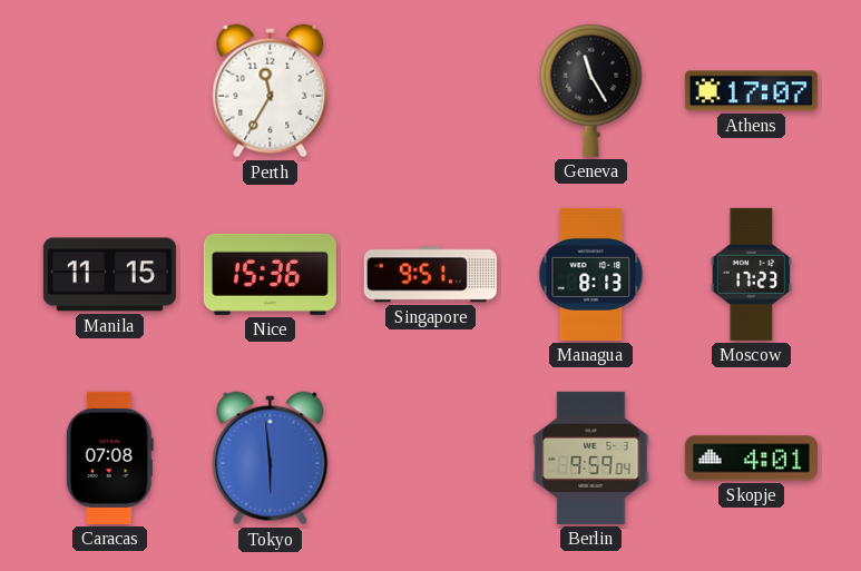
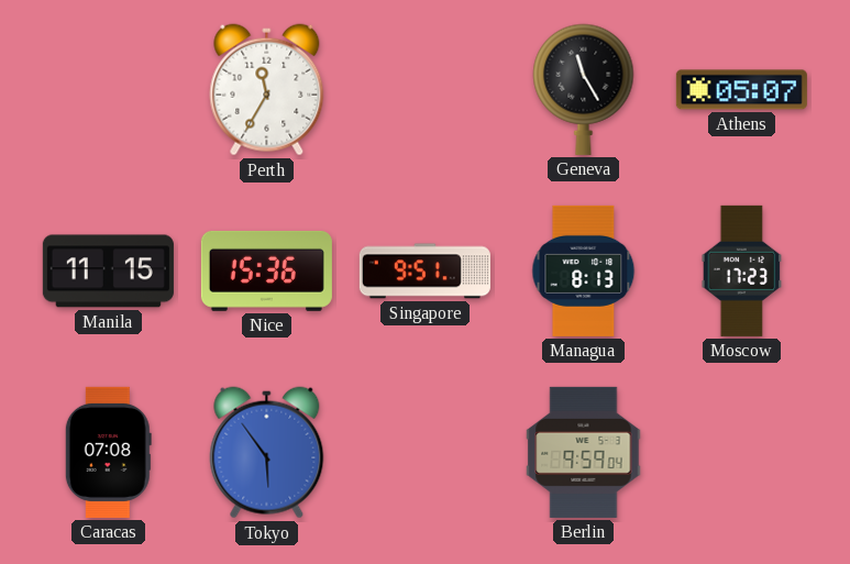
Athens: 17:07 -> 05:07 (741, 90)
Tokyo: 5:59 -> 5:54 (267, 453)
Skopje: 4:01 -> none (751, 459)
